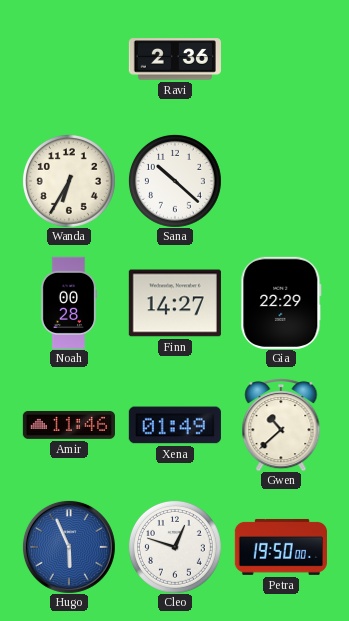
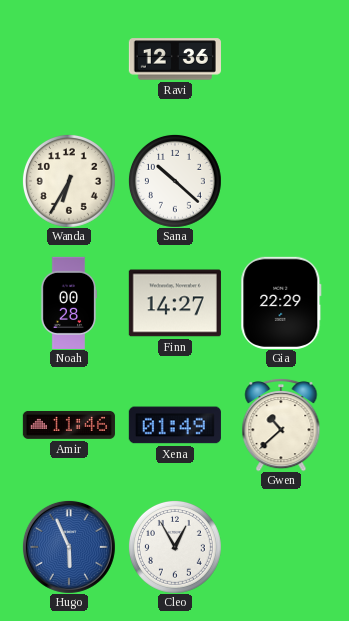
Ravi: 2:36 -> 12:36 (175, 59)
Cleo: 12:48 -> 12:55 (175, 547)
Petra: 19:50 -> none (281, 547)
